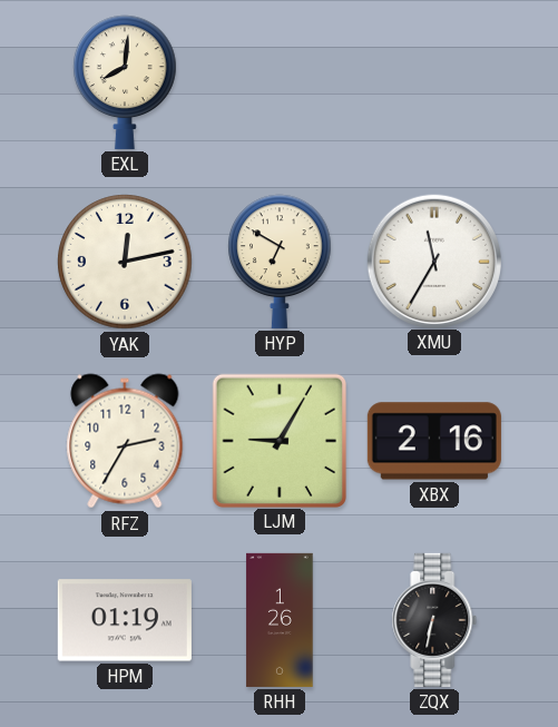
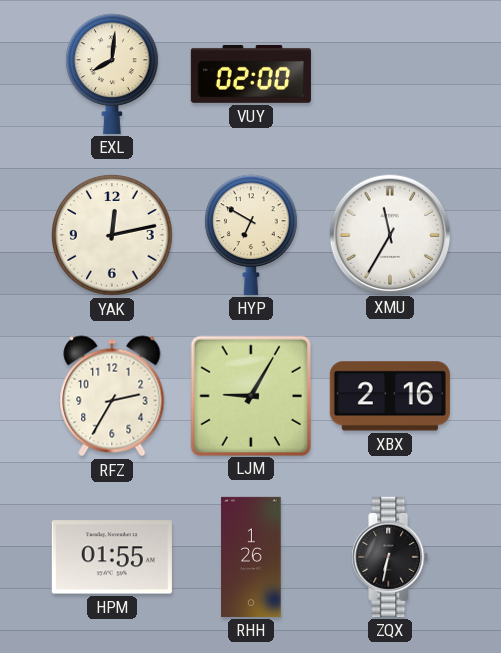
VUY: none -> 02:00 (251, 74)
HPM: 01:19 -> 01:55 (112, 557)
